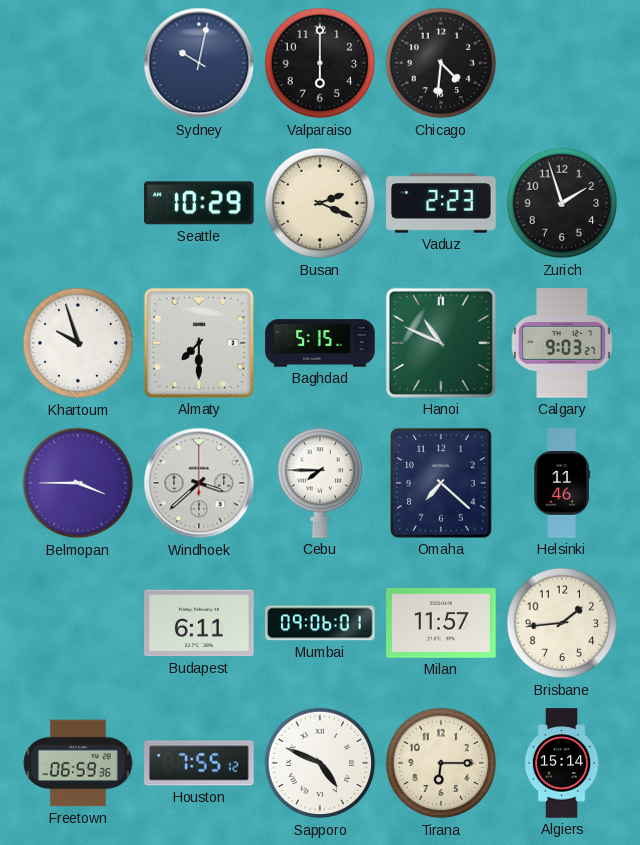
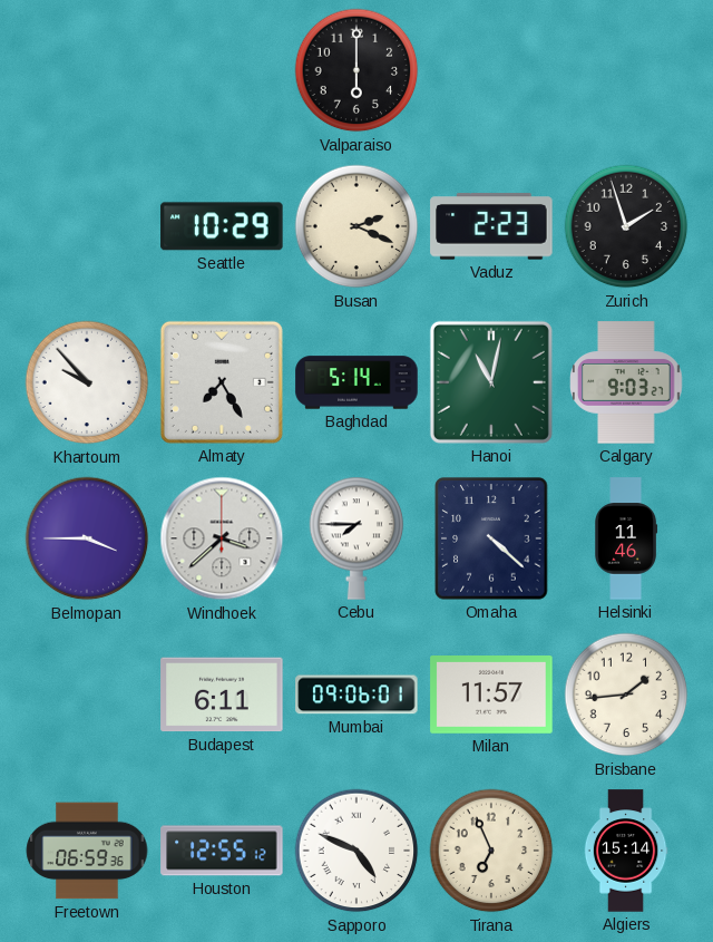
Sydney: 10:02 -> none (199, 63)
Chicago: 4:31 -> none (441, 63)
Khartoum: 9:57 -> 9:53 (87, 382)
Almaty: 7:30 -> 7:25 (222, 382)
Baghdad: 5:15 -> 5:14 (356, 382)
Hanoi: 10:49 -> 11:02 (491, 382)
Omaha: 7:22 -> 4:22 (491, 538)
Houston: 7:55 -> 12:55 (222, 851)
Tirana: 6:15 -> 6:56 (491, 851)
